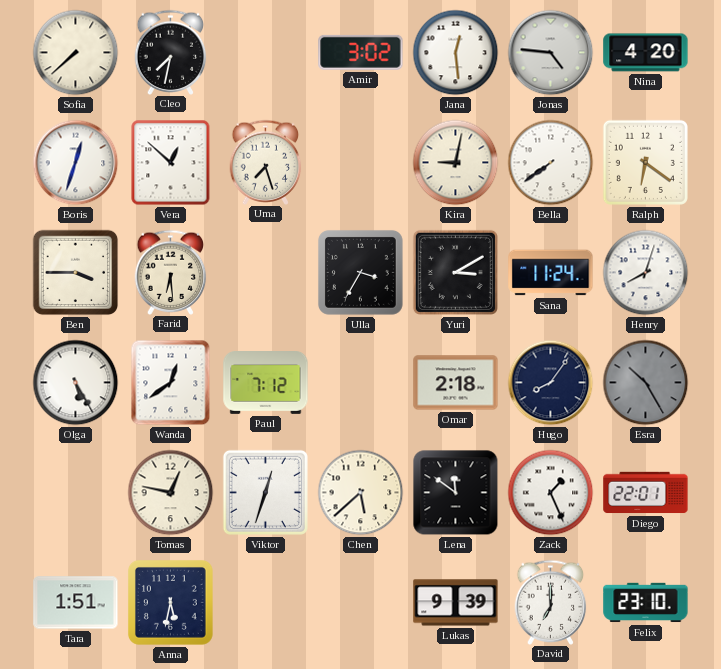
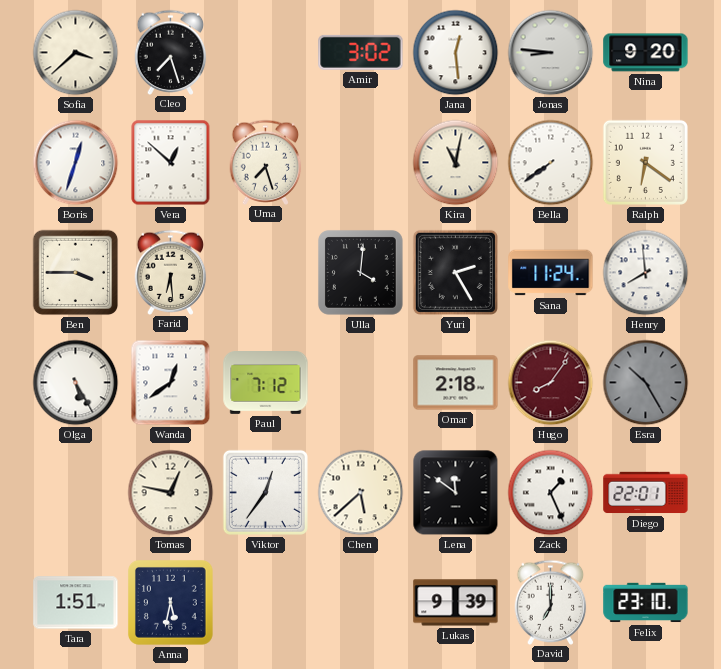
Sofia: 7:38 -> 3:38 (76, 53)
Cleo: 7:32 -> 7:27 (171, 52)
Jonas: 4:46 -> 8:46 (551, 53)
Nina: 4:20 -> 9:20 (646, 53)
Kira: 9:02 -> 11:02 (456, 163)
Ulla: 3:35 -> 4:01 (360, 272)
Yuri: 3:10 -> 2:25 (455, 272)
Henry: 8:03 -> 7:59 (646, 273)
Hugo dial: navy -> burgundy (551, 383)
Viktor: 12:33 -> 12:36 (265, 492)
